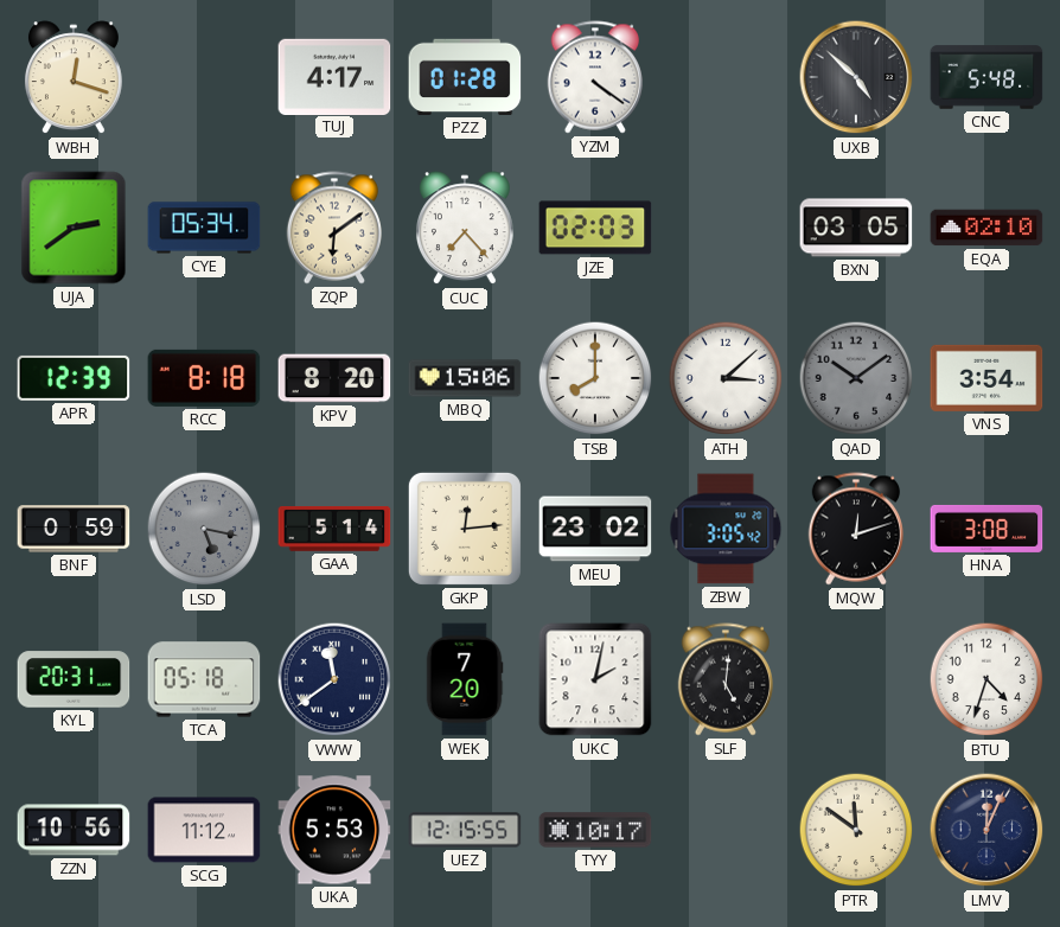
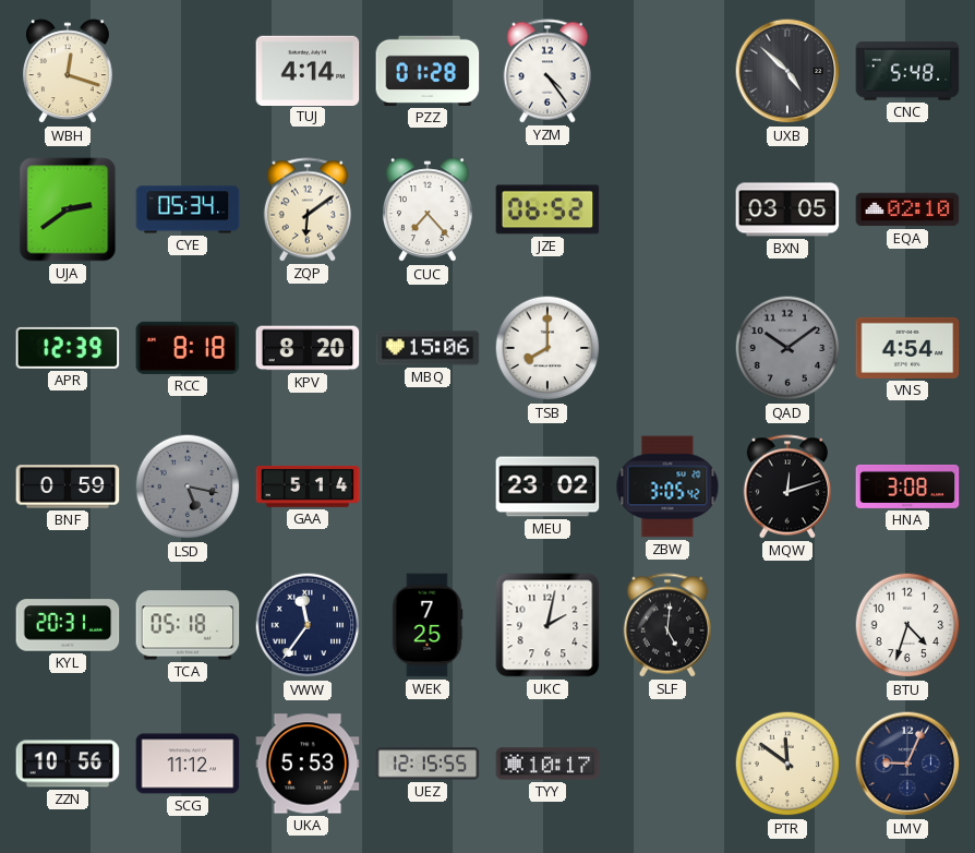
TUJ: 4:17 -> 4:14 (308, 70)
YZM: 4:21 -> 4:24 (546, 71)
JZE: 02:03 -> 06:52 (547, 209)
ATH: 3:08 -> none (726, 378)
VNS: 3:54 -> 4:54 (907, 348)
GKP: 12:14 -> none (465, 529)
VWW: 11:39 -> 11:36 (308, 625)
WEK: 7:20 -> 7:25 (428, 625)
LMV: 12:04 -> 9:04 (907, 764)
